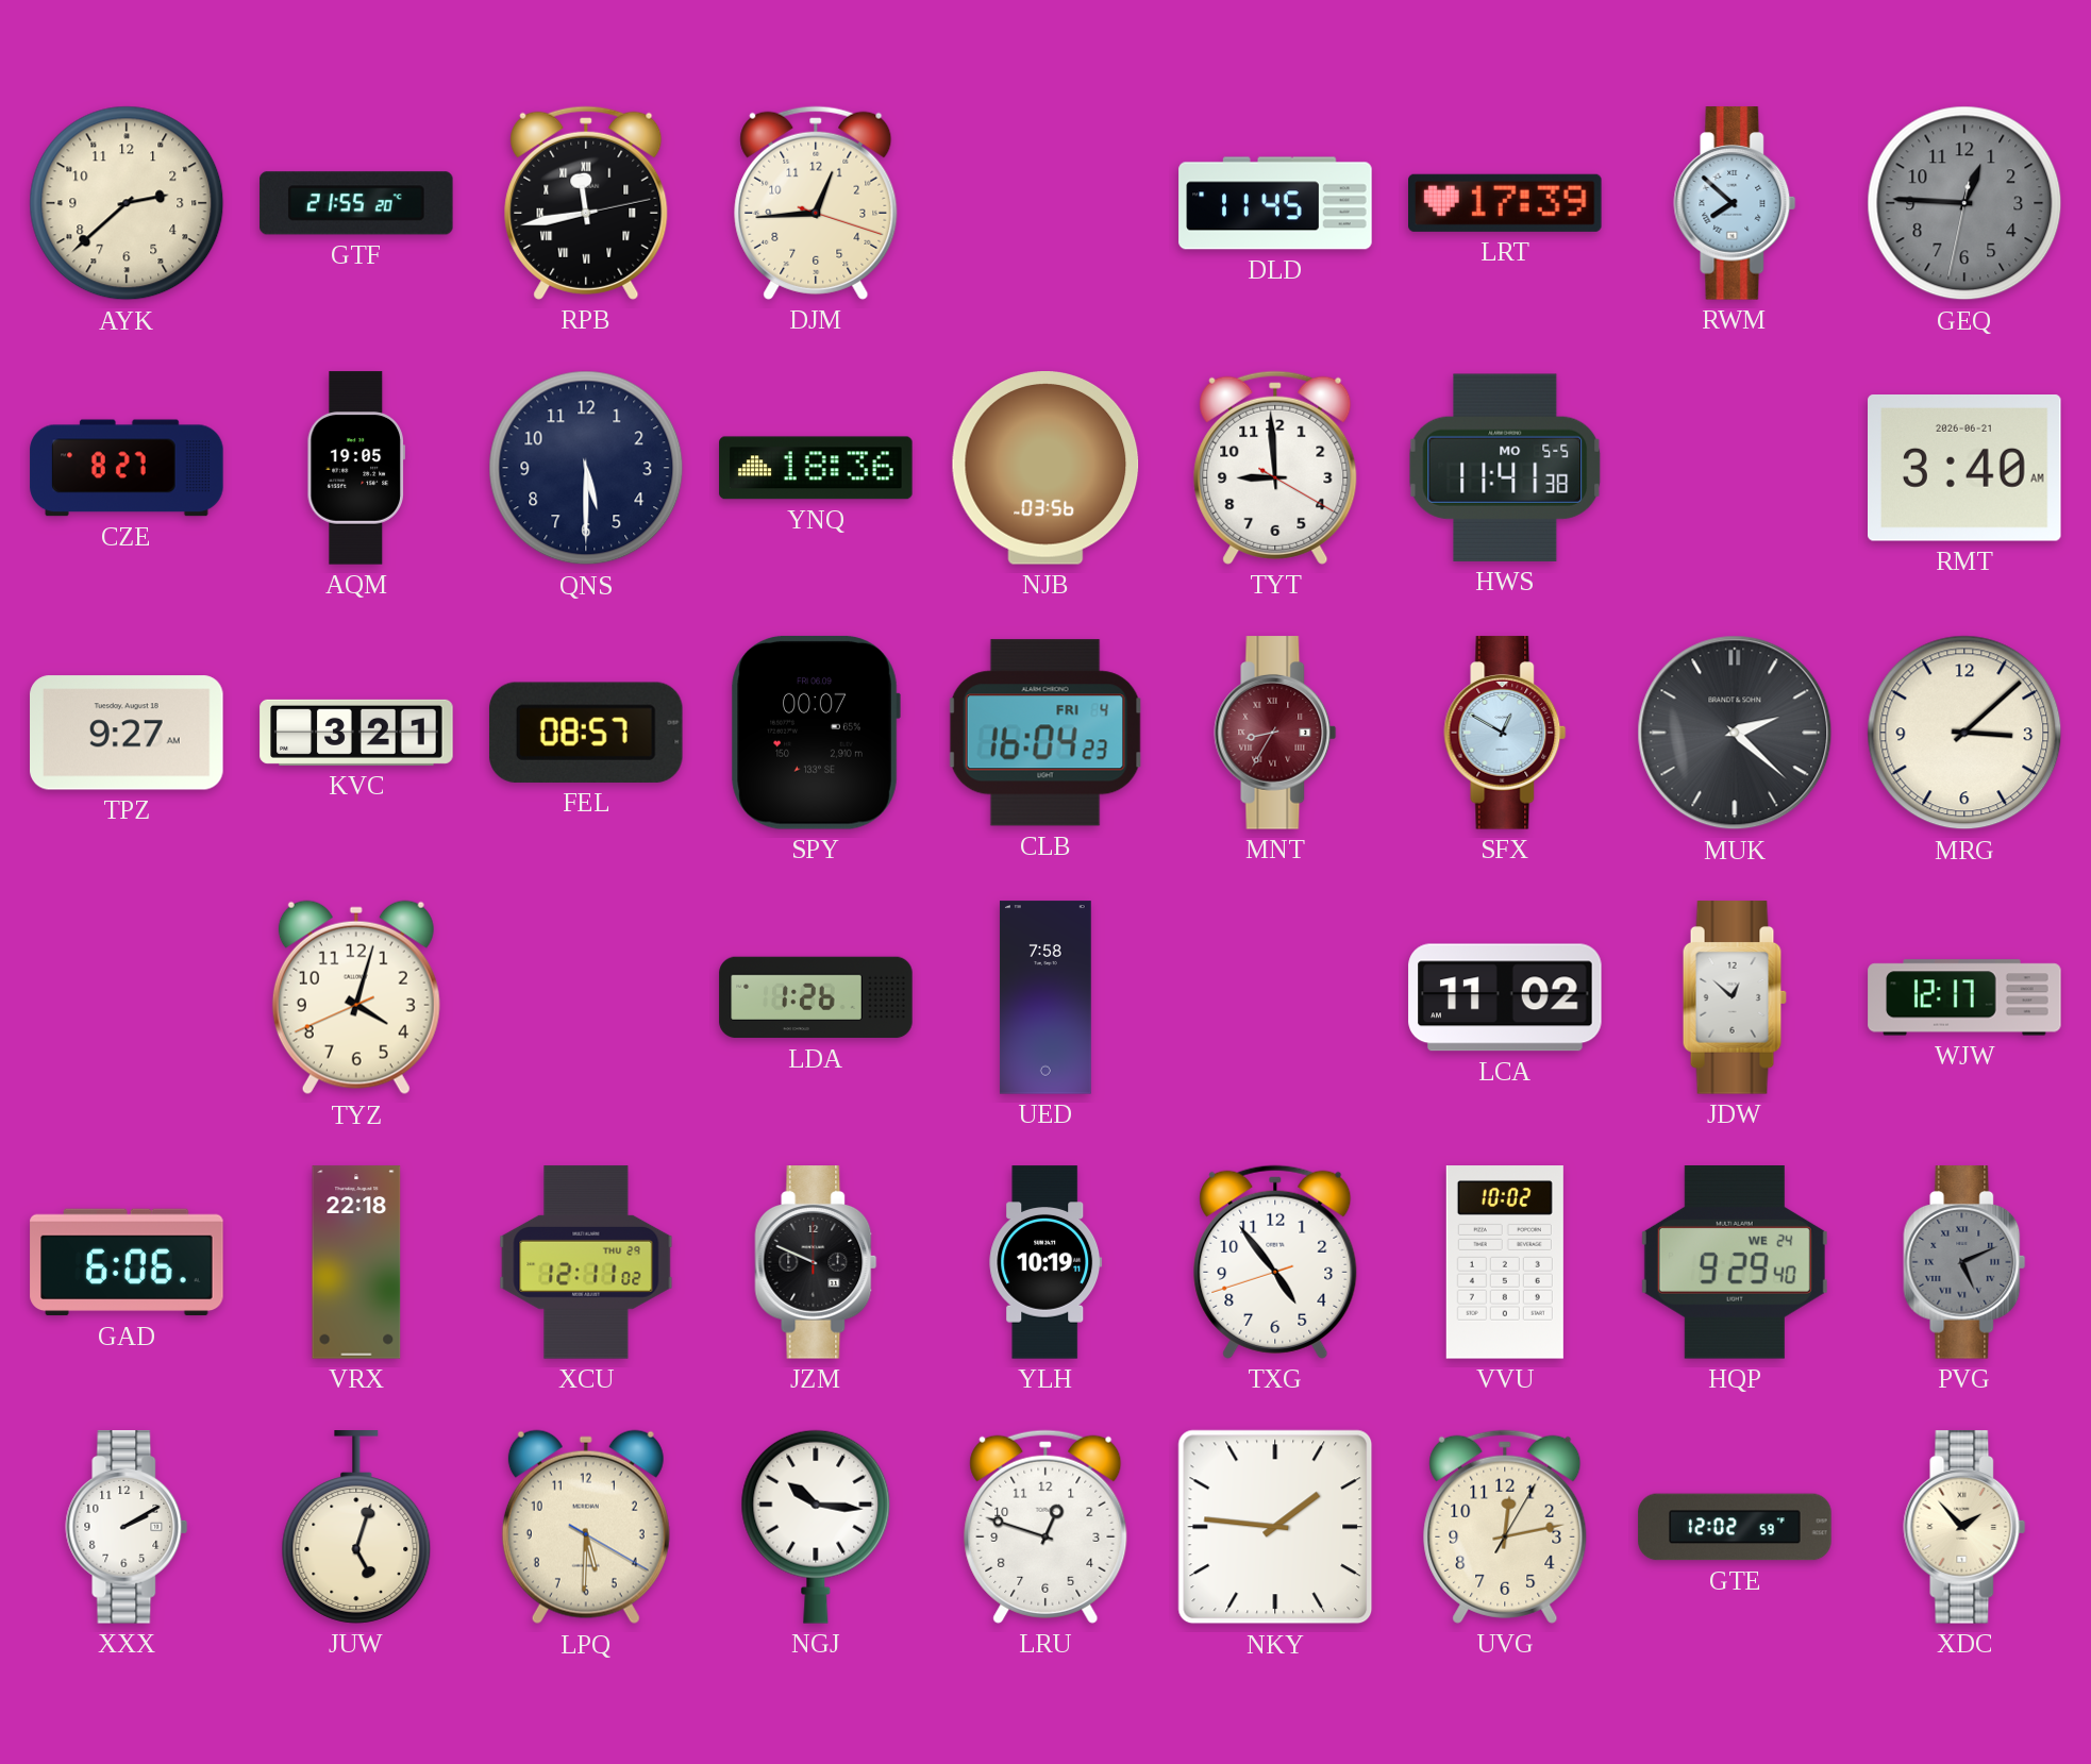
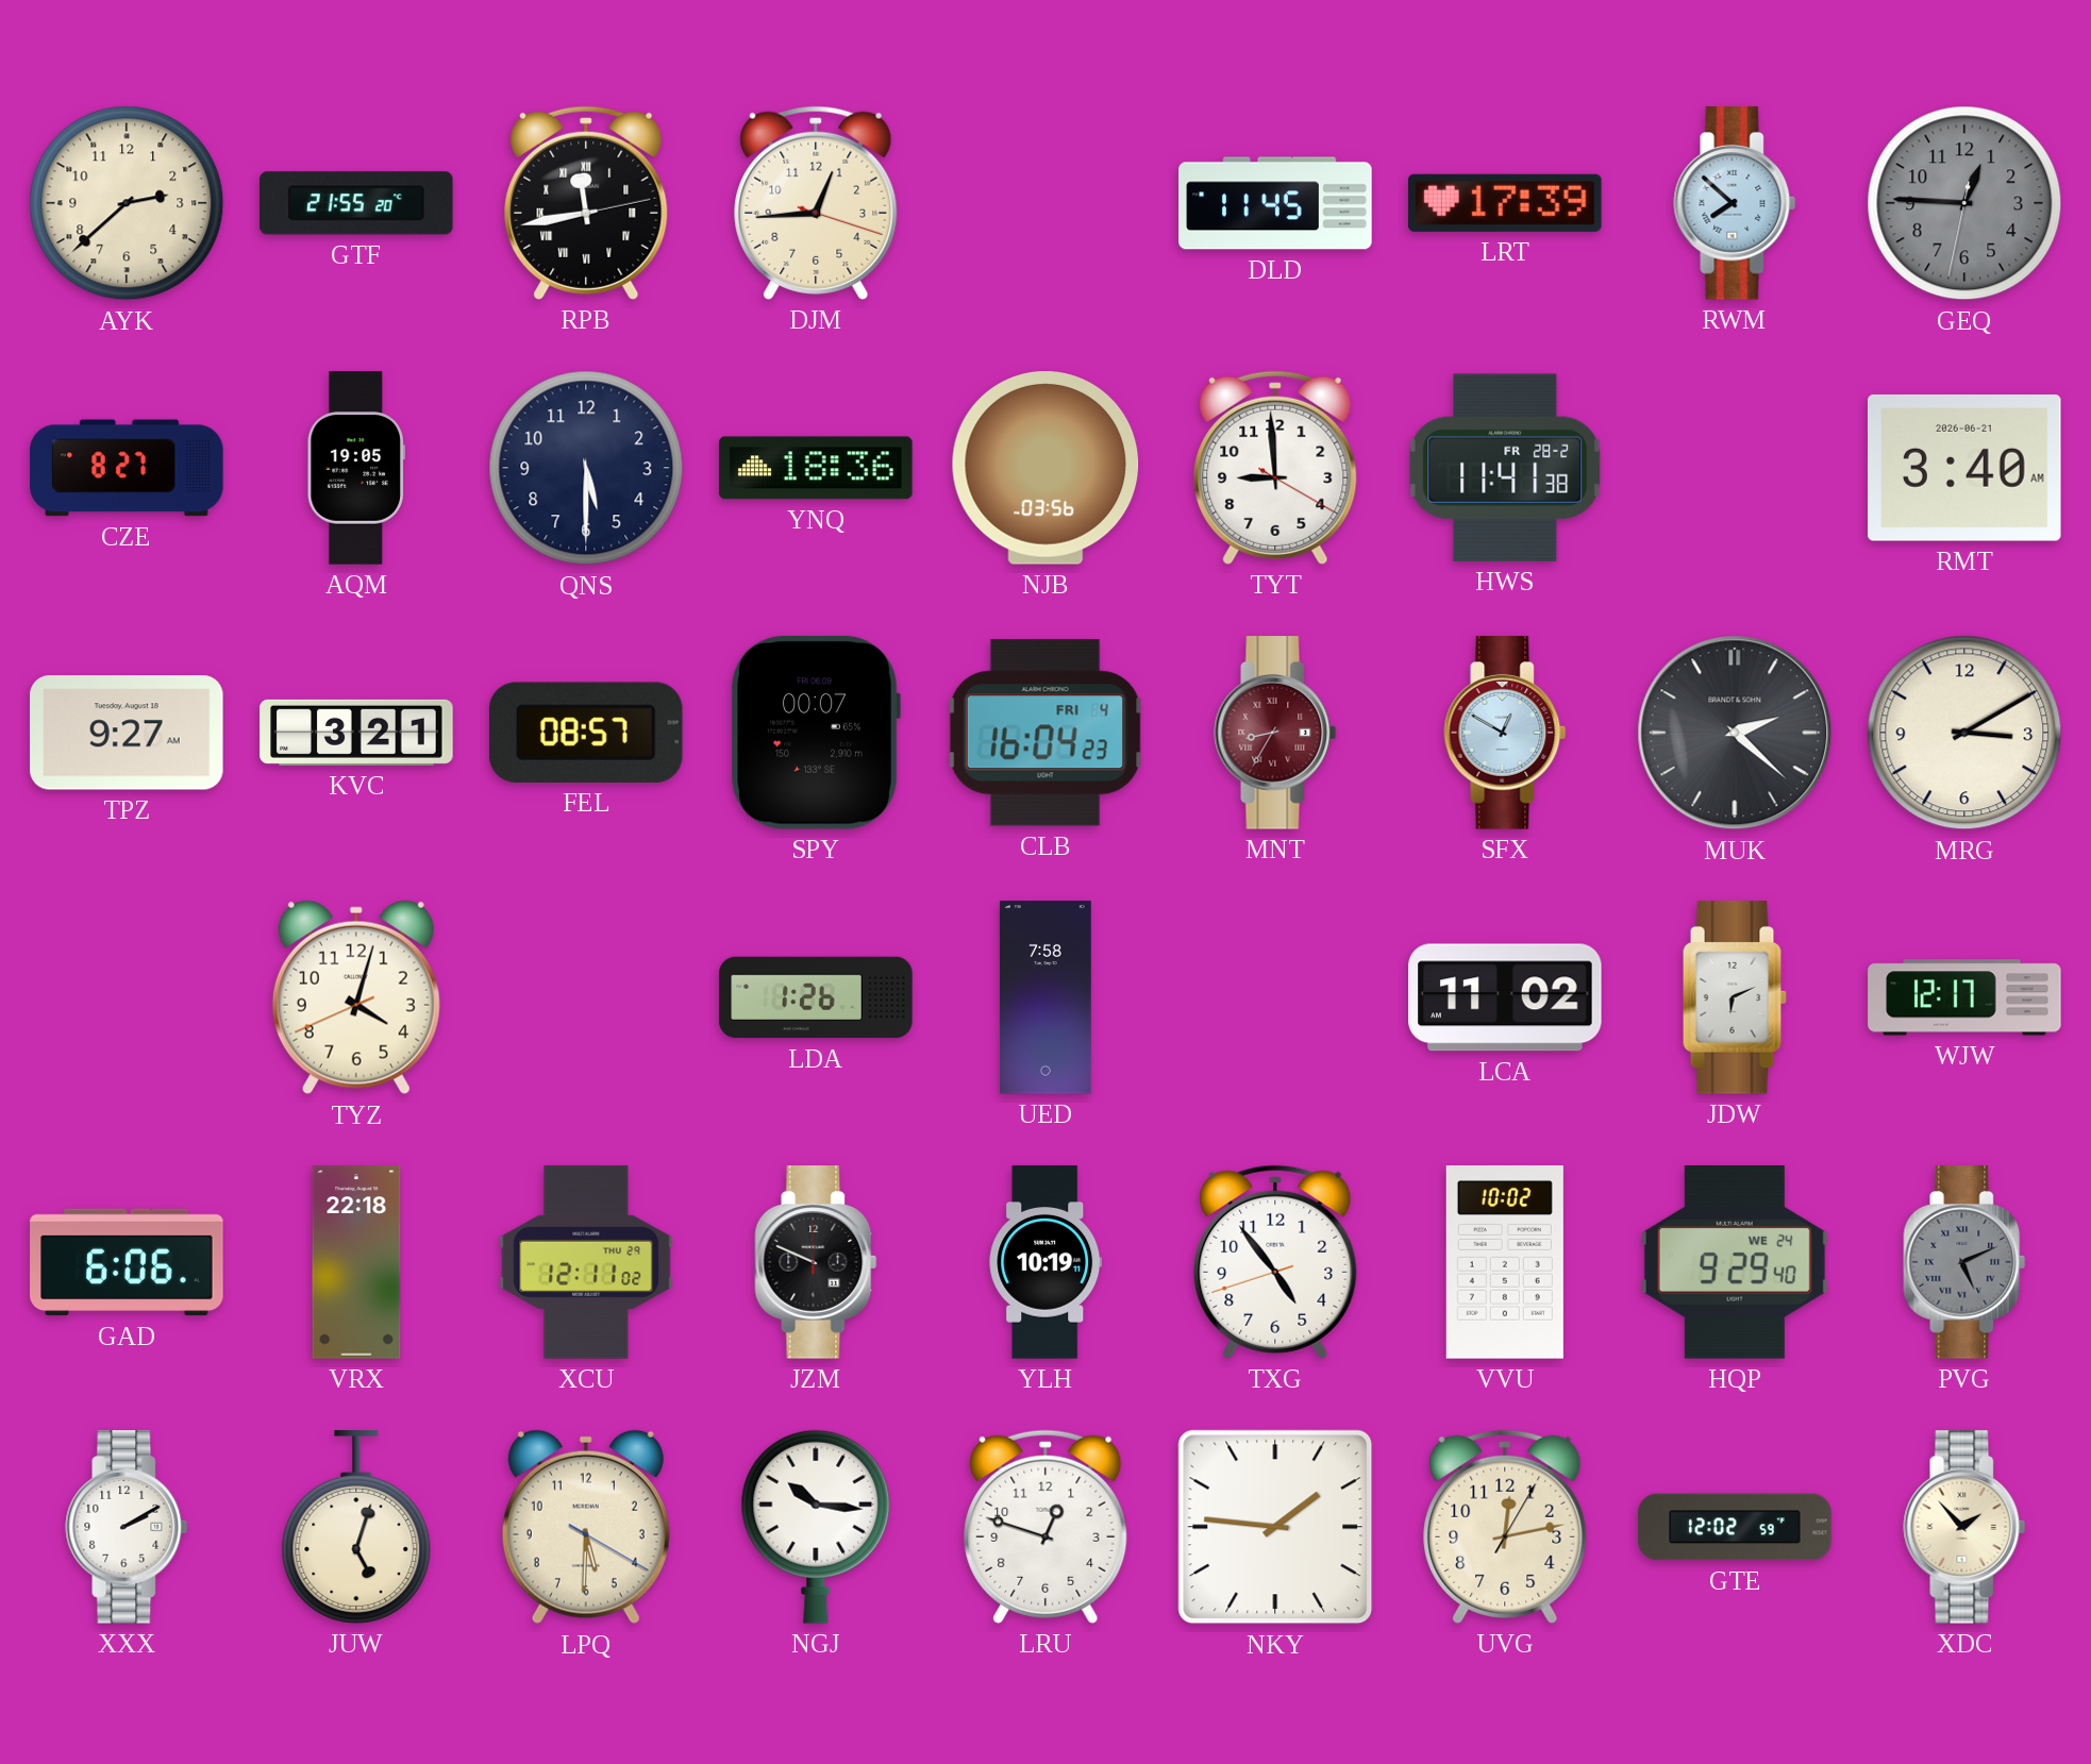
HWS date: MO 5-5 -> FR 28-2 (1505, 468)
MRG: 3:08 -> 3:10 (1964, 733)
JDW: 12:52 -> 6:11 (1735, 997)
